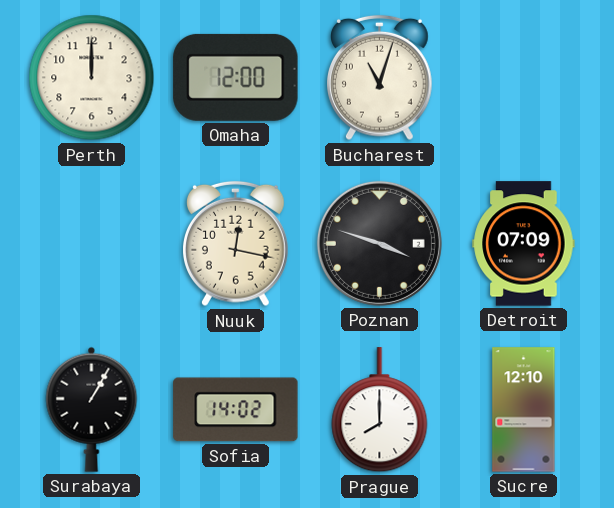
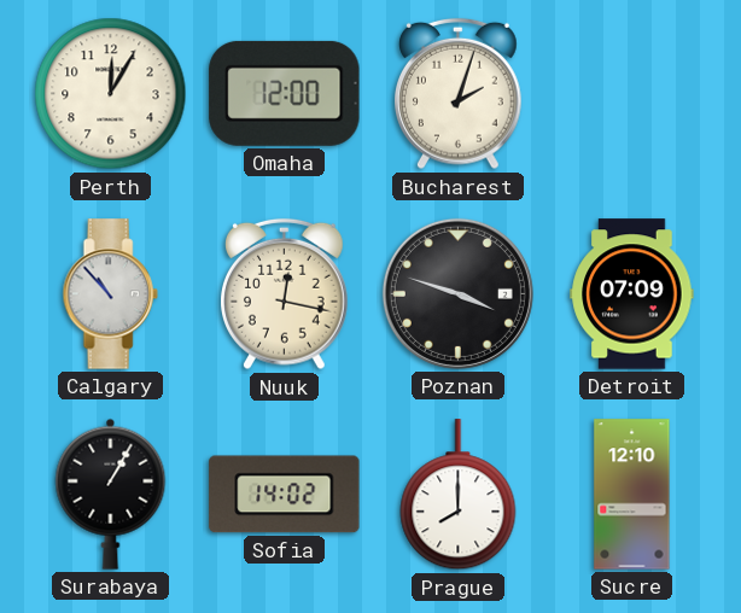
Perth: 12:00 -> 12:05 (111, 94)
Bucharest: 11:03 -> 2:03 (459, 94)
Calgary: none -> 10:53 (110, 294)
